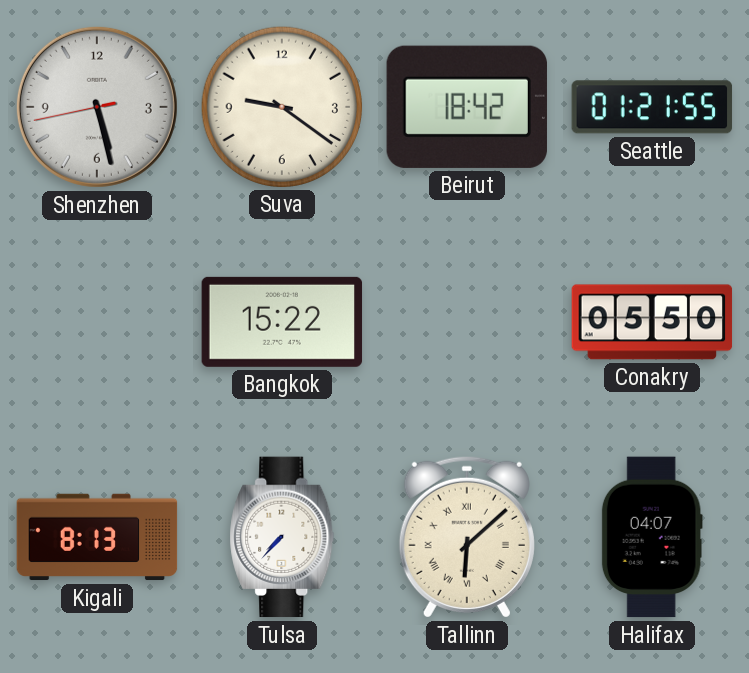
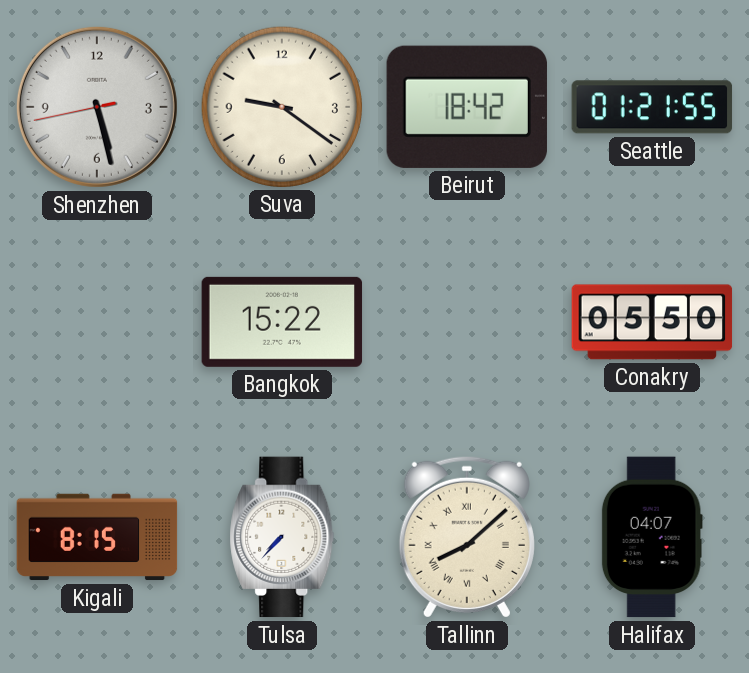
Kigali: 8:13 -> 8:15 (97, 537)
Tallinn: 6:08 -> 8:08 (467, 537)
